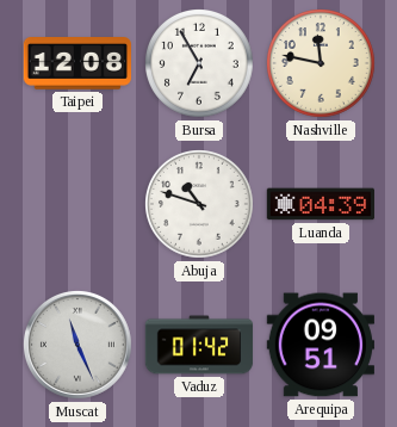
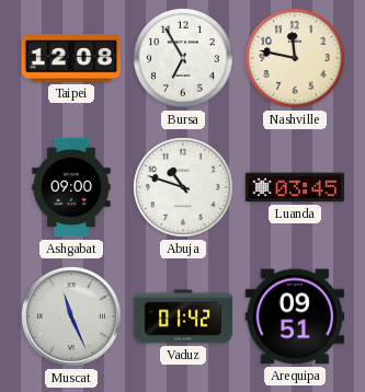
Ashgabat: none -> 09:00 (71, 187)
Luanda: 04:39 -> 03:45 (294, 187)
